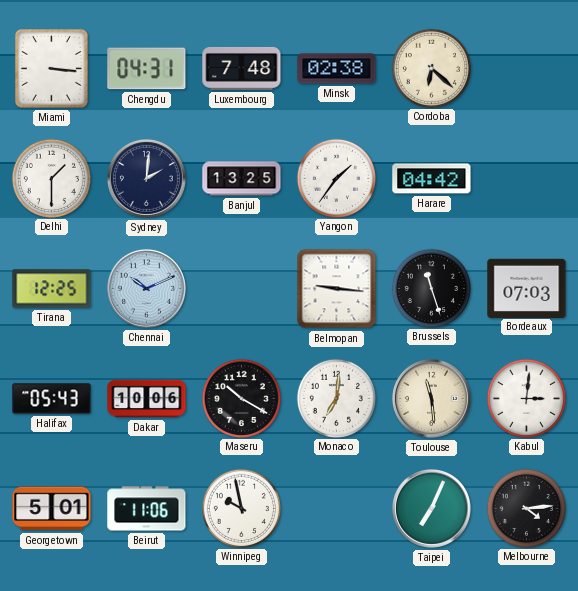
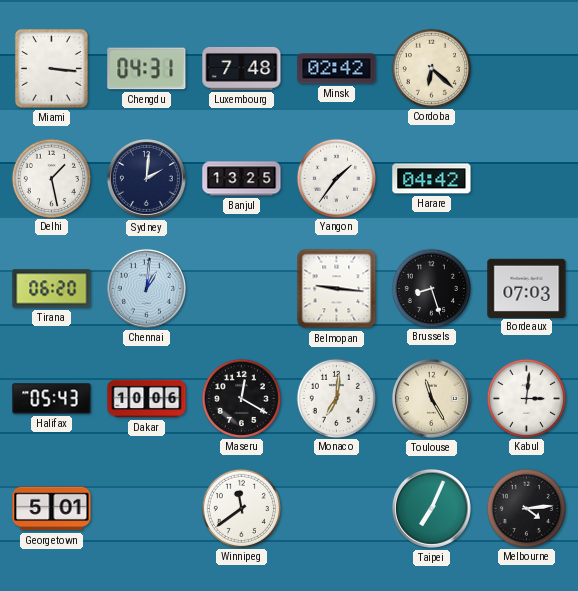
Minsk: 02:38 -> 02:42 (337, 69)
Delhi: 1:30 -> 1:28 (51, 178)
Tirana: 12:25 -> 06:20 (52, 289)
Chennai: 10:11 -> 1:01 (146, 288)
Brussels: 11:27 -> 8:27 (431, 288)
Maseru: 10:20 -> 12:20 (241, 398)
Toulouse: 11:29 -> 11:25 (431, 398)
Beirut: 11:06 -> none (147, 509)
Winnipeg: 9:58 -> 11:39 (241, 508)
